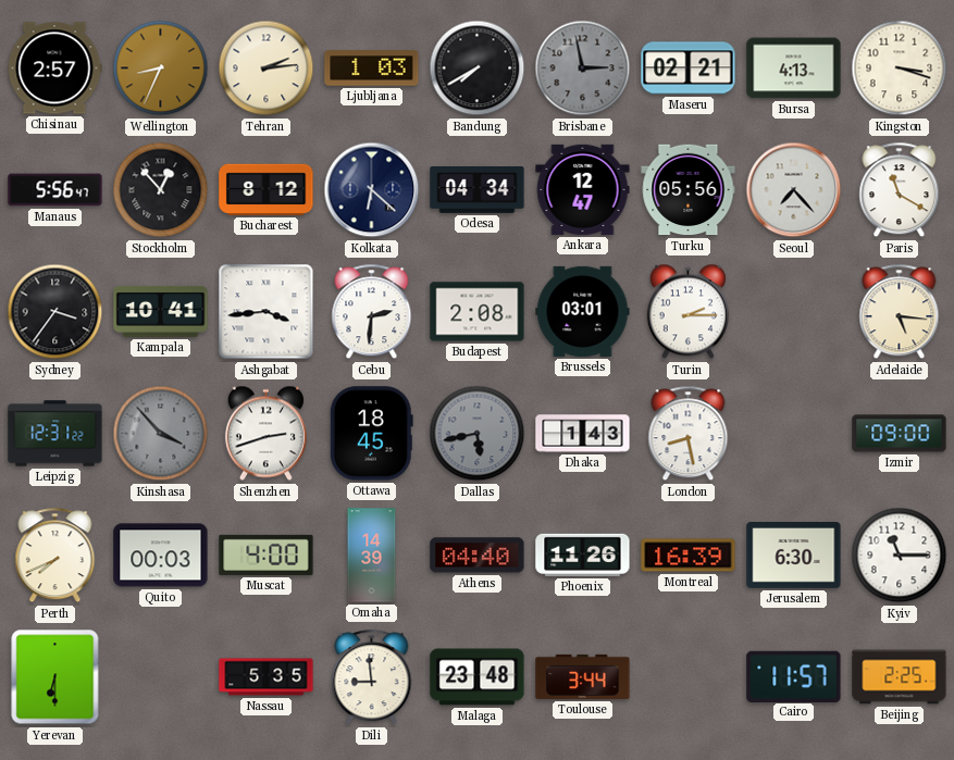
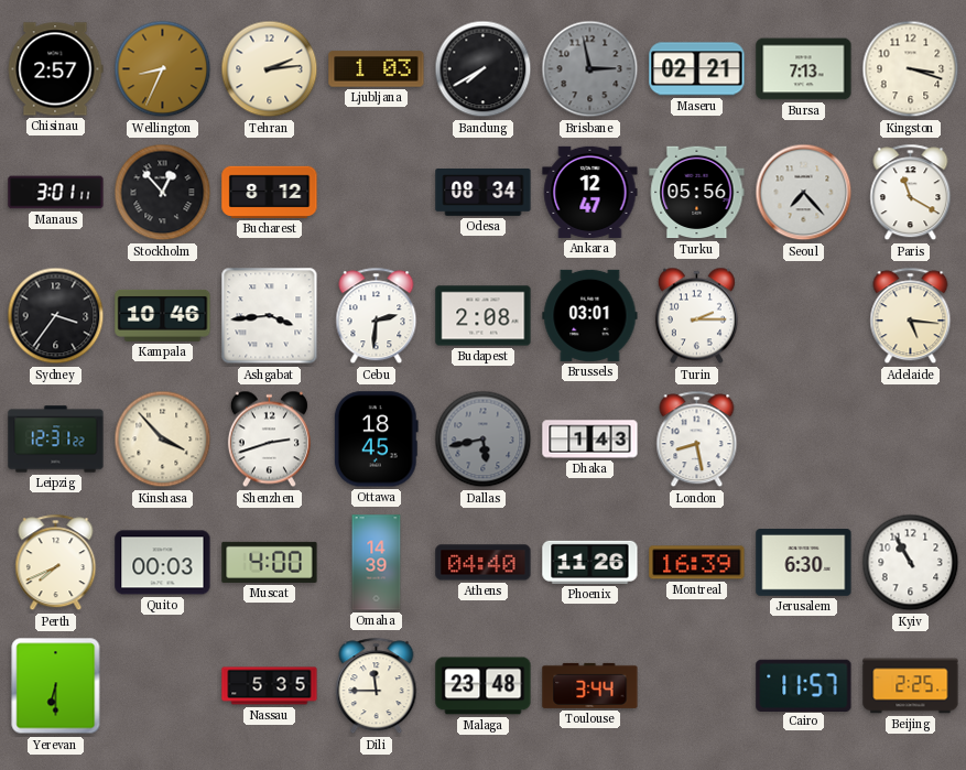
Bursa: 4:13 -> 7:13 (804, 69)
Manaus: 5:56 -> 3:01 (56, 193)
Kolkata: 6:22 -> none (372, 190)
Odesa: 04:34 -> 08:34 (484, 193)
Kampala: 10:41 -> 10:46 (163, 315)
Kinshasa dial: grey -> cream (163, 440)
Izmir: 09:00 -> none (900, 434)
Kyiv: 11:15 -> 10:55 (911, 563)
Dili: 8:59 -> 11:45 (377, 686)
